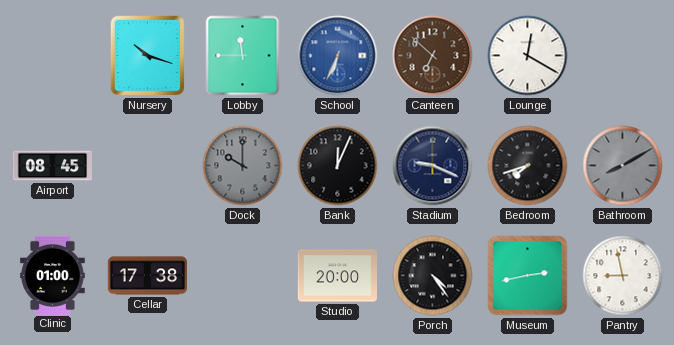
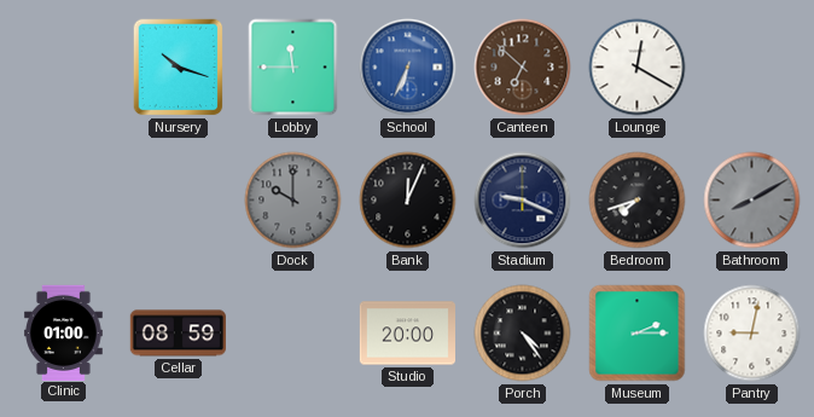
Airport: 08:45 -> none (52, 166)
Cellar: 17:38 -> 08:59 (178, 334)
Museum: 2:43 -> 2:15 (638, 334)
Pantry: 8:58 -> 9:02 (752, 334)
